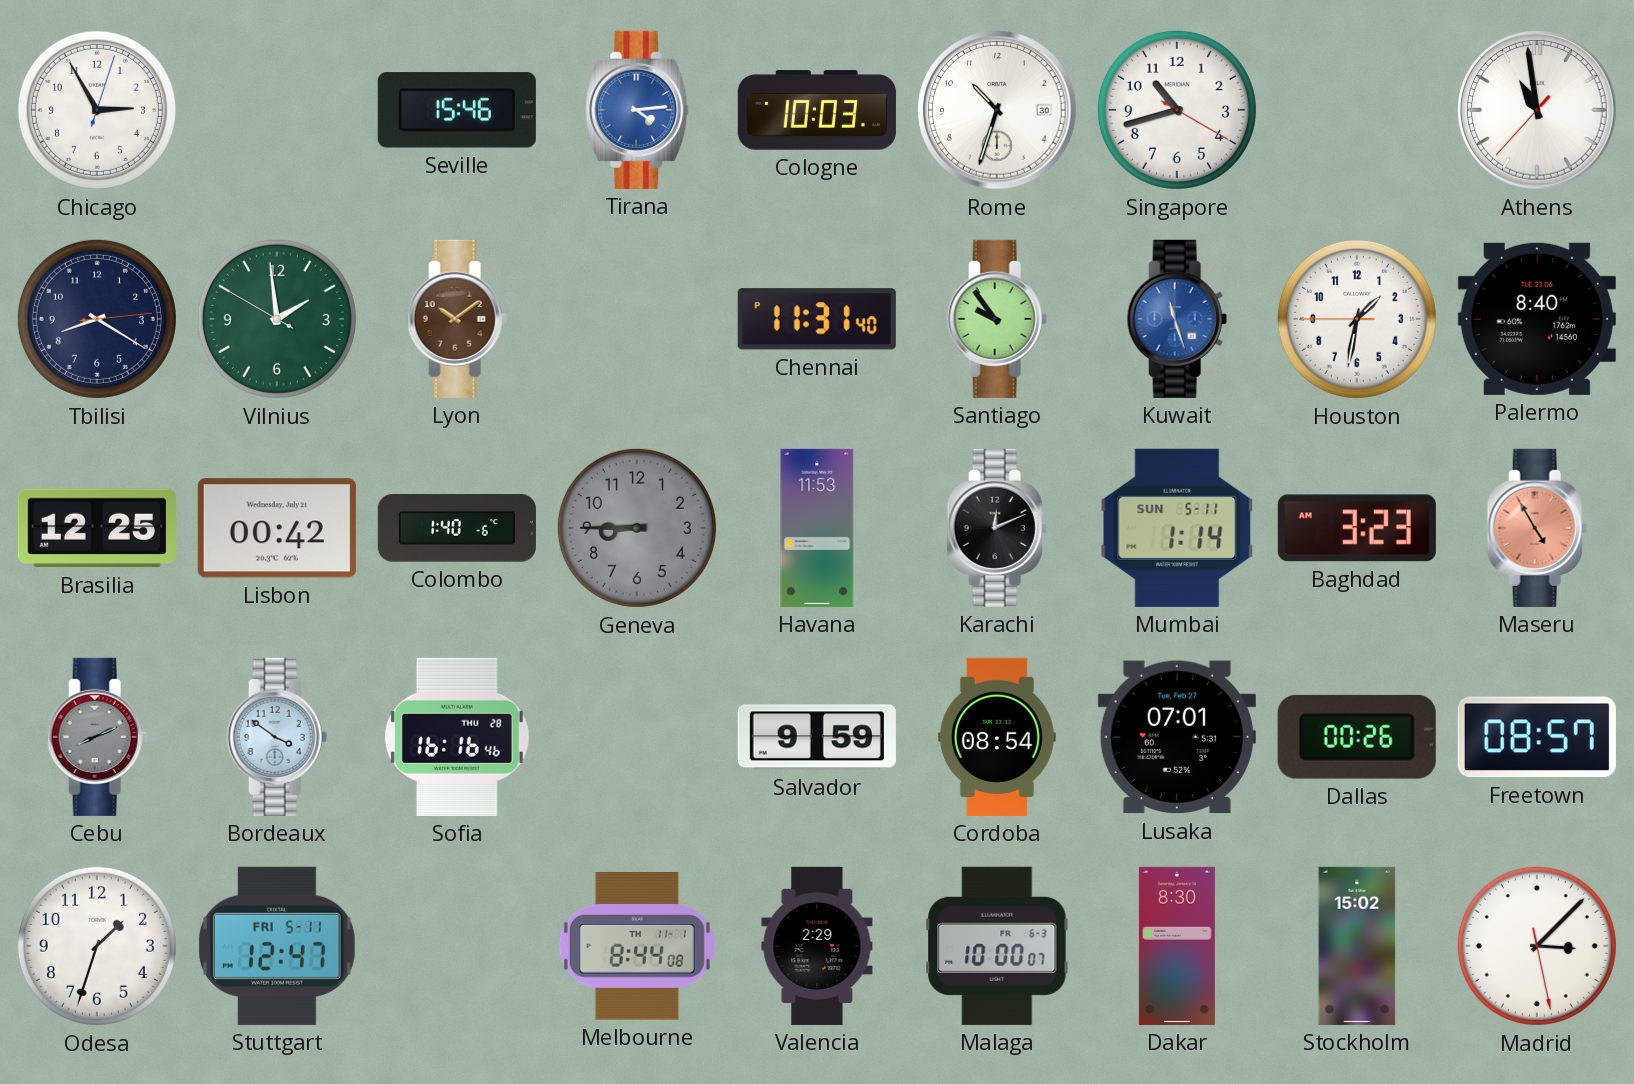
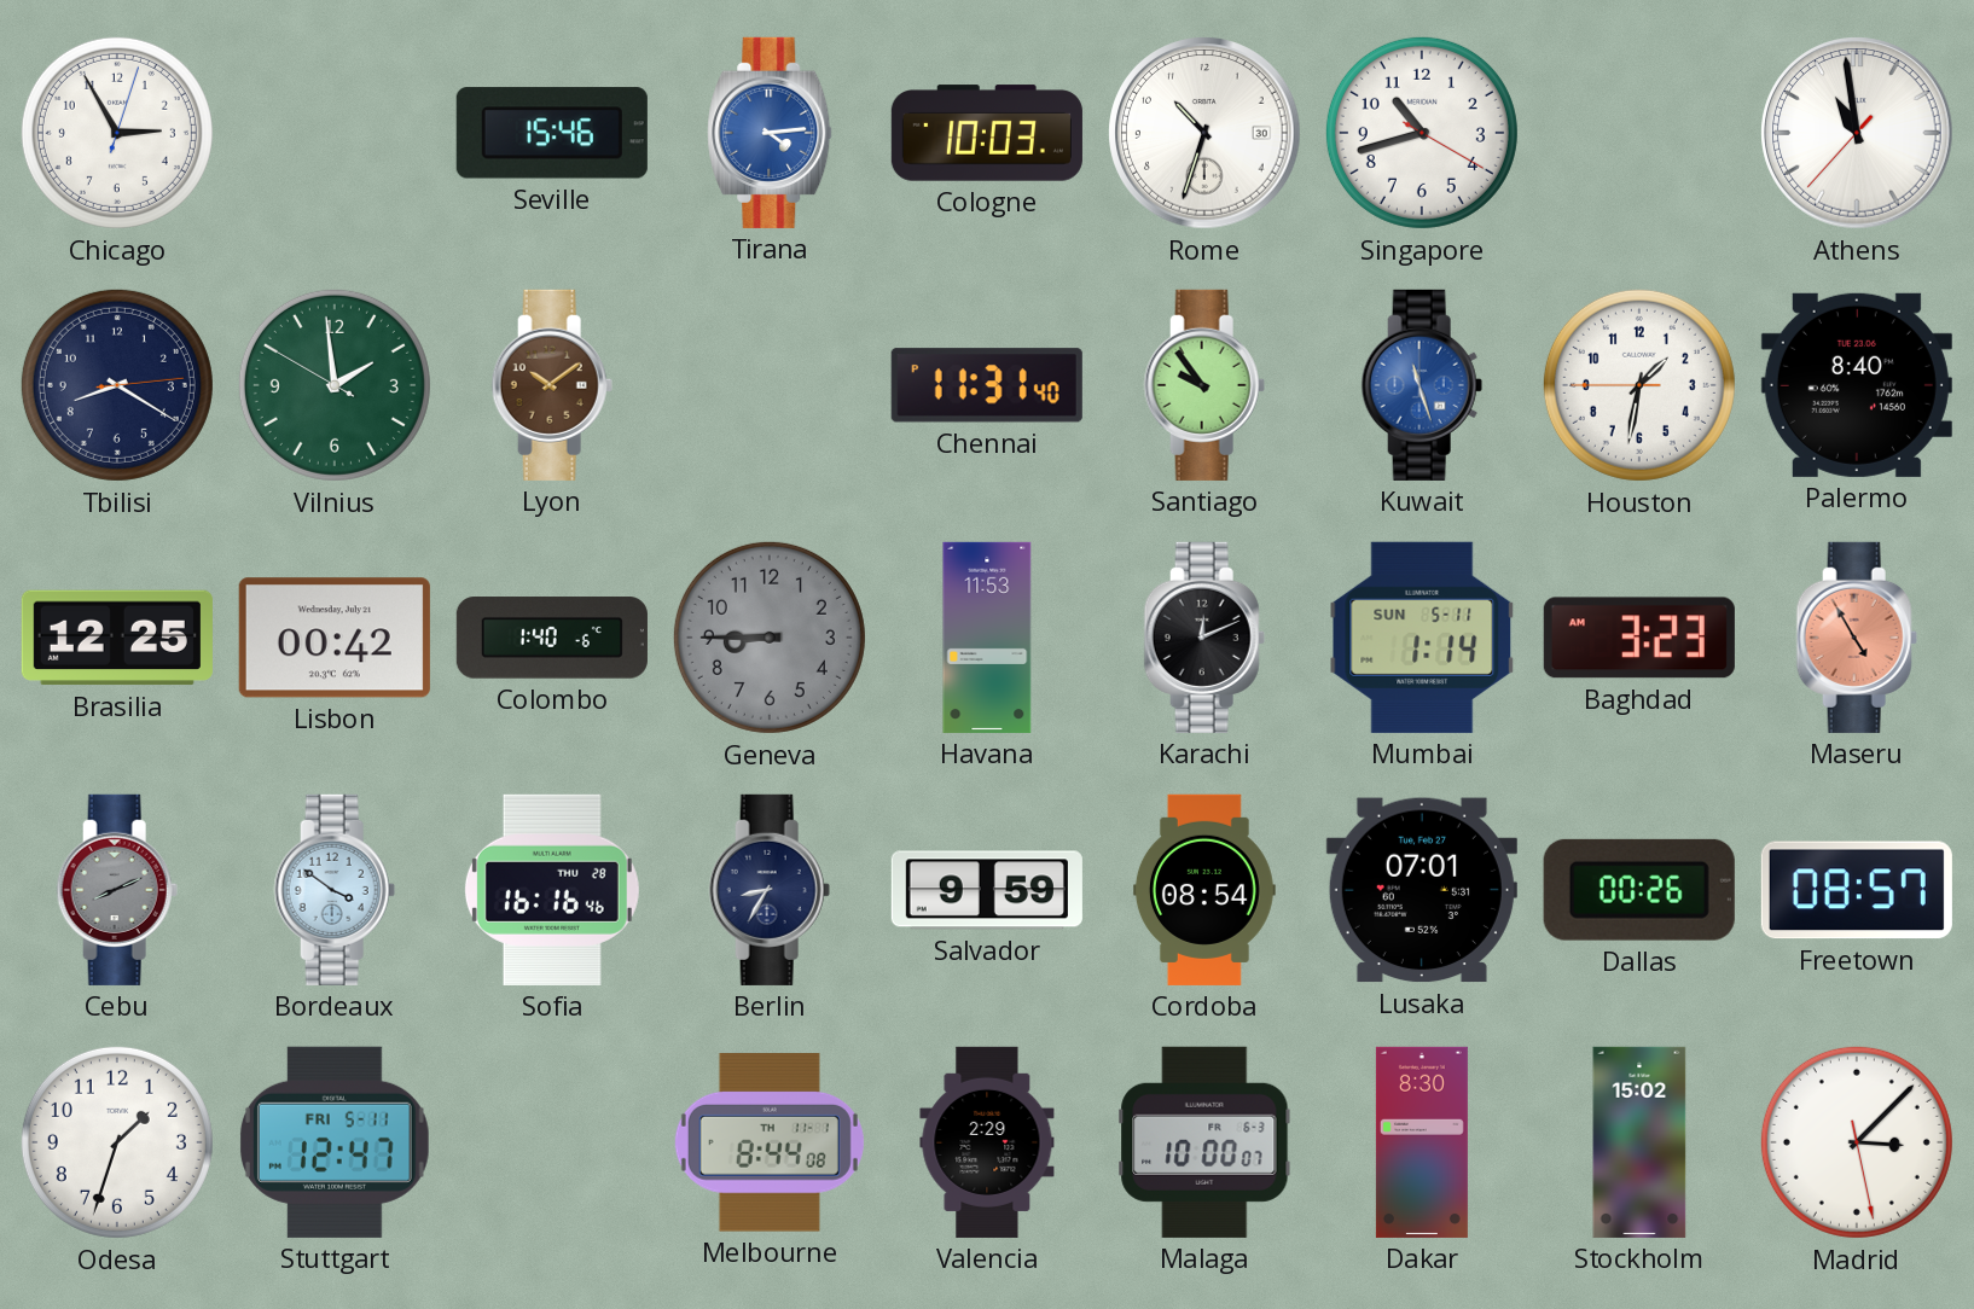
Berlin: none -> 8:35 (770, 890)
